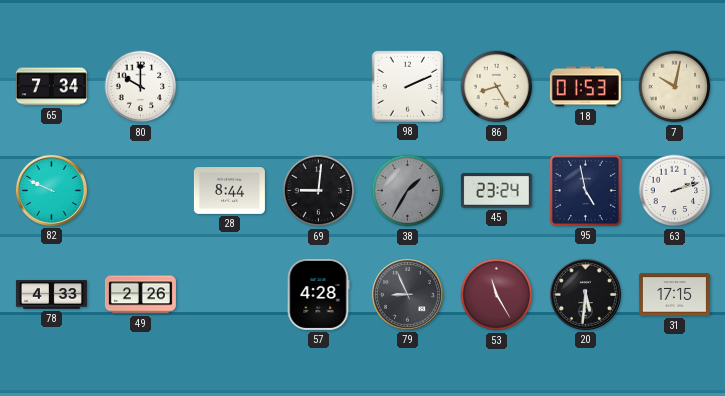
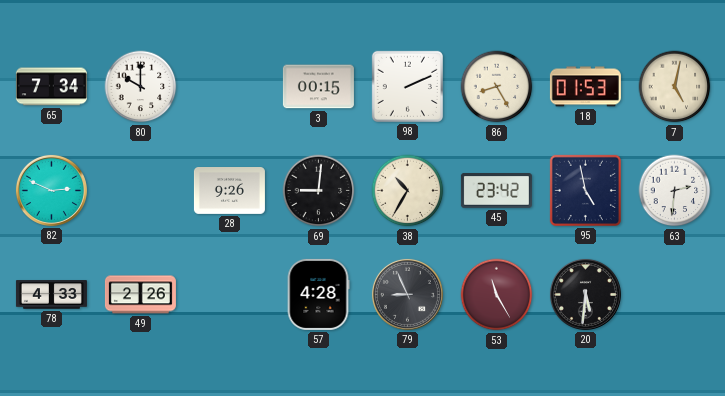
3: none -> 00:15 (318, 87)
7: 10:02 -> 5:02 (675, 87)
82: 9:49 -> 2:49 (51, 190)
28: 8:44 -> 9:26 (229, 191)
38: 1:35 -> 10:35 (408, 191)
38 dial: grey -> cream (408, 191)
45: 23:24 -> 23:42 (496, 191)
63: 2:12 -> 2:31 (675, 191)
31: 17:15 -> none (674, 295)
